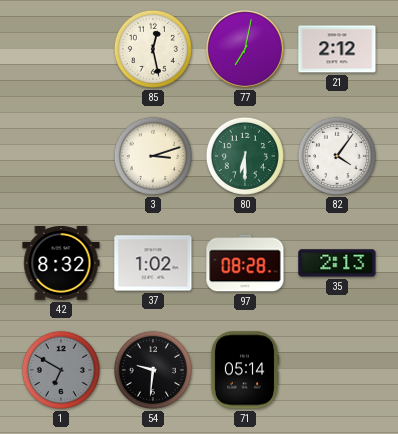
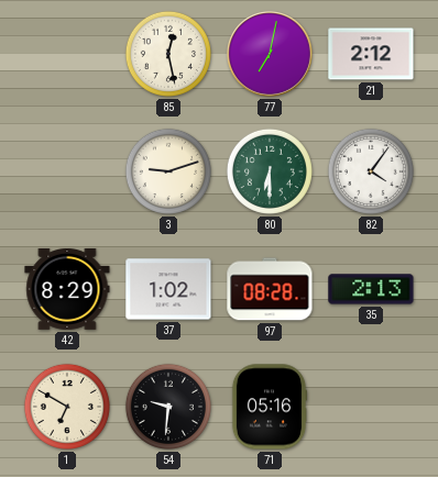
3: 3:12 -> 9:12 (168, 171)
42: 8:32 -> 8:29 (67, 289)
1 dial: grey -> cream (67, 407)
71: 05:14 -> 05:16 (270, 407)
